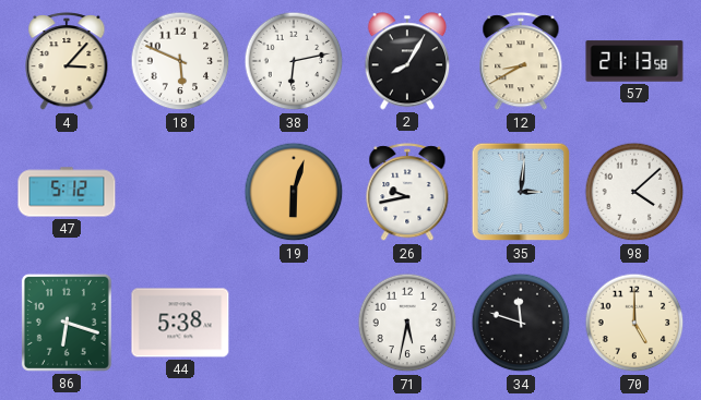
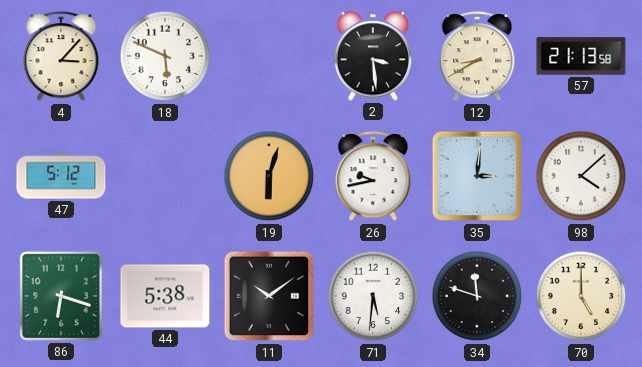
38: 6:13 -> none (294, 61)
2: 8:05 -> 3:29 (373, 56)
11: none -> 10:09 (269, 296)
71: 5:32 -> 5:31 (373, 296)
